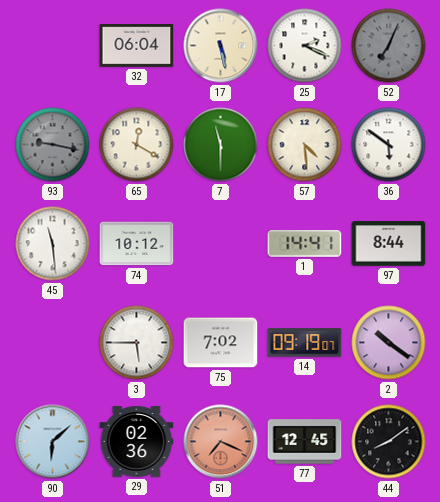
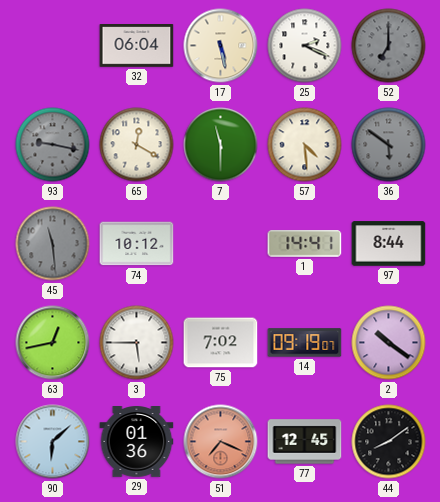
52: 7:04 -> 7:00 (389, 46)
36 dial: white -> grey (389, 145)
45 dial: white -> grey (53, 244)
63: none -> 12:43 (53, 343)
29: 02:36 -> 01:36 (137, 442)
